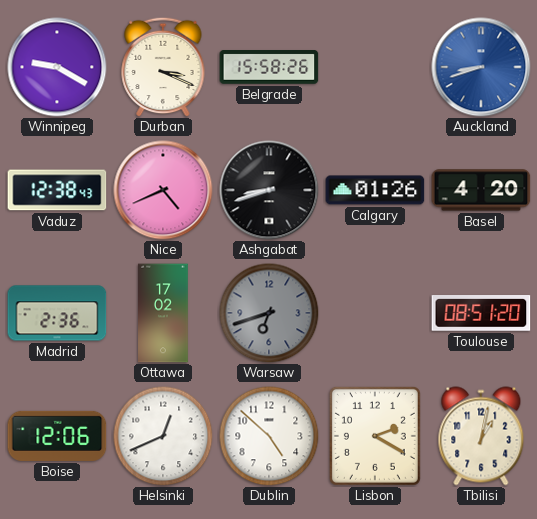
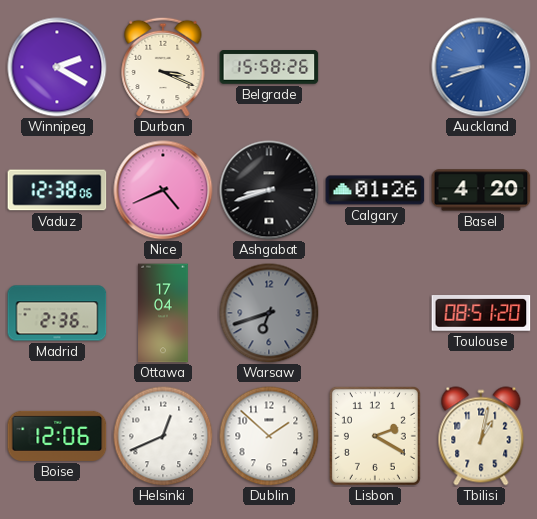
Winnipeg: 9:20 -> 2:20 (57, 67)
Vaduz: 12:38:43 -> 12:38:06 (57, 190)
Ottawa: 17:02 -> 17:04 (163, 313)
Dublin: 4:52 -> 1:52 (269, 436)
